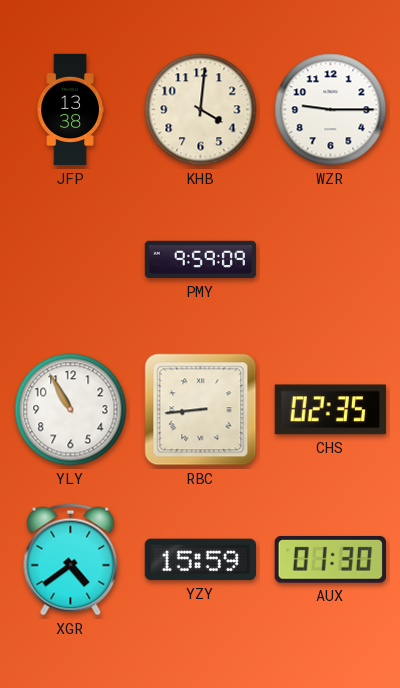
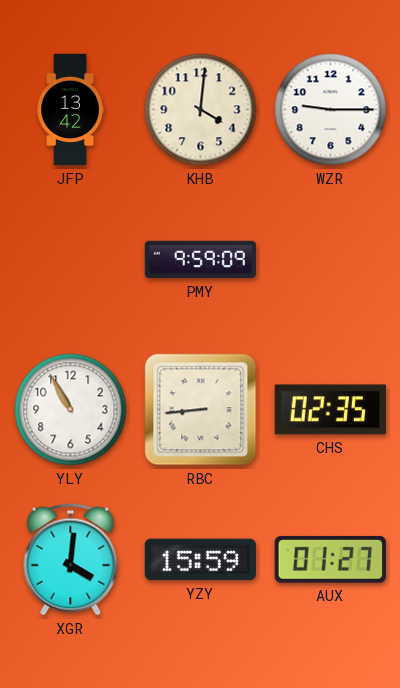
JFP: 13:38 -> 13:42 (70, 110)
XGR: 4:39 -> 4:01 (71, 560)
AUX: 01:30 -> 01:27 (330, 559)
